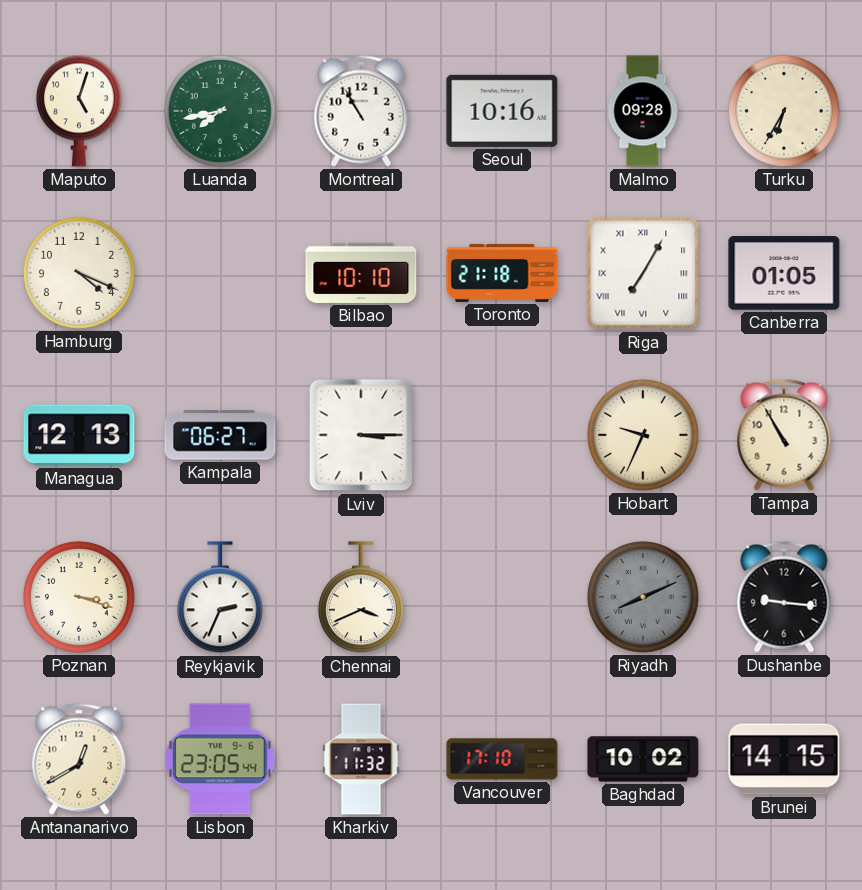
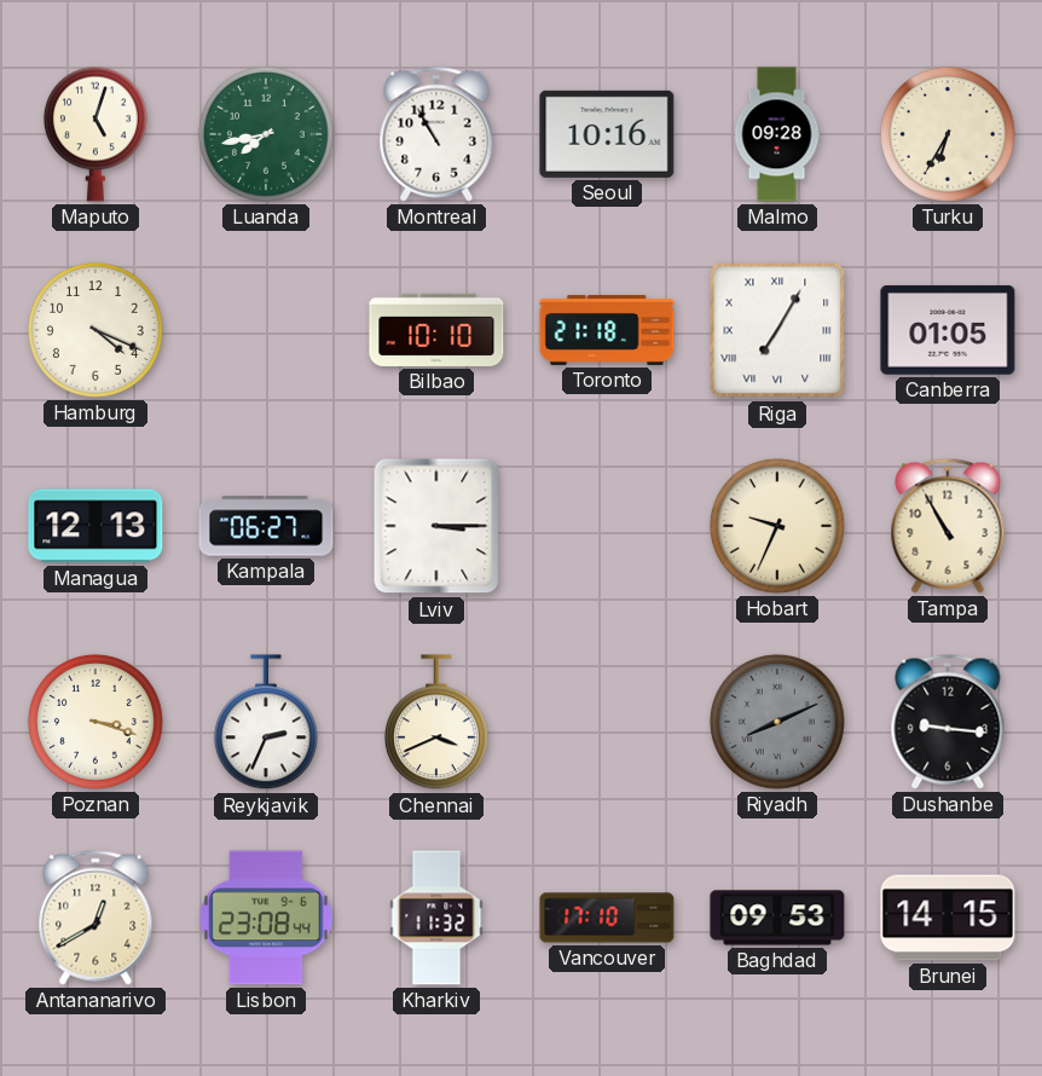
Lisbon: 23:05 -> 23:08 (267, 918)
Baghdad: 10:02 -> 09:53 (777, 918)
